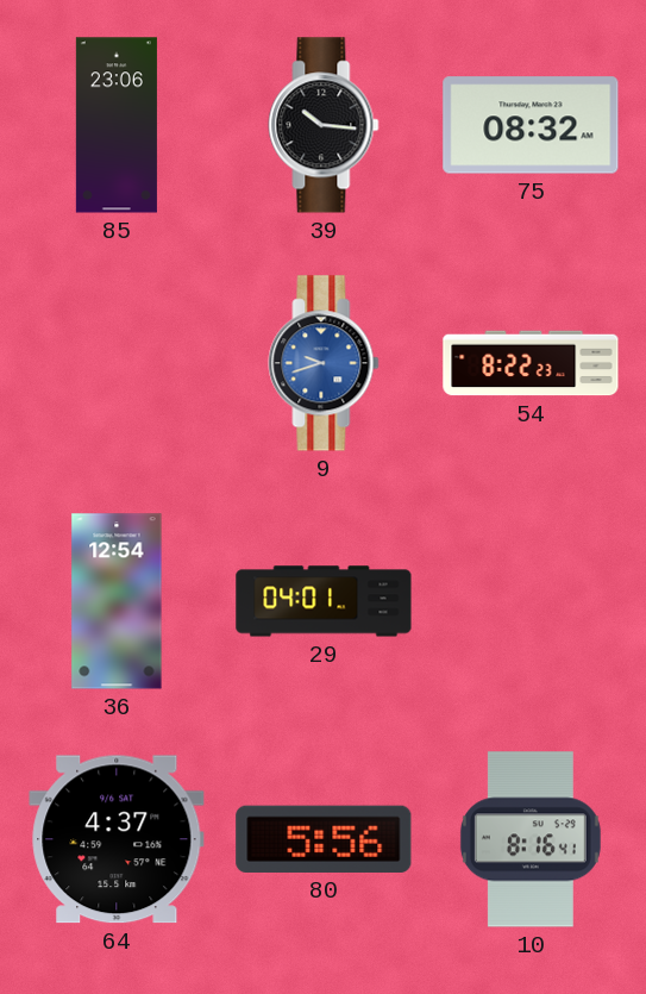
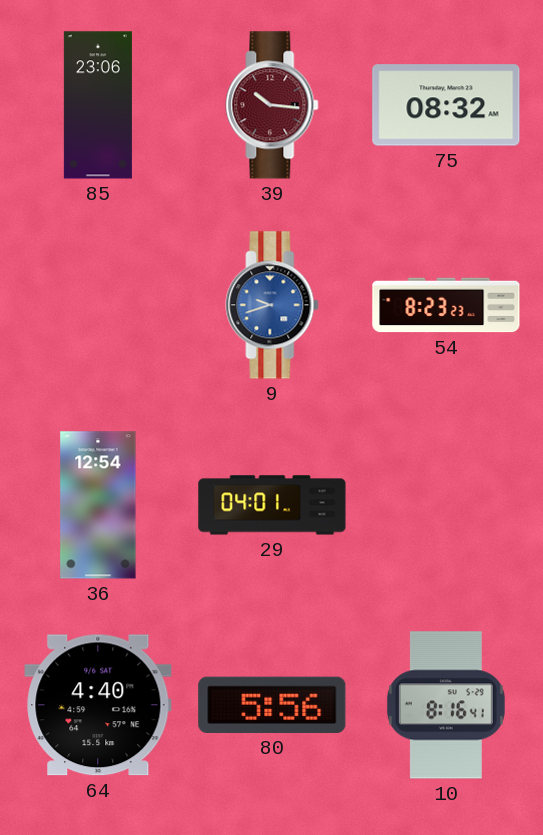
39 dial: black -> burgundy (272, 105)
54: 8:22 -> 8:23 (446, 305)
64: 4:37 -> 4:40 (98, 705)
